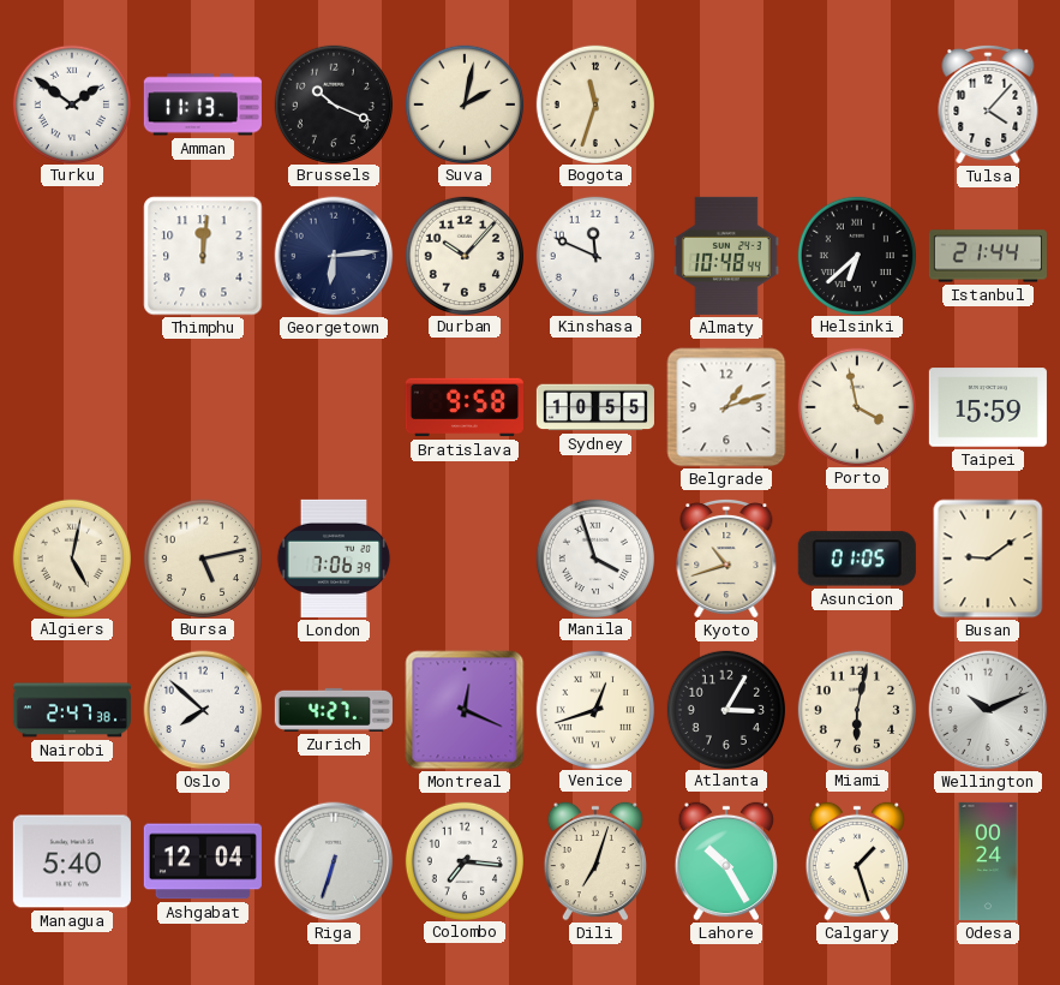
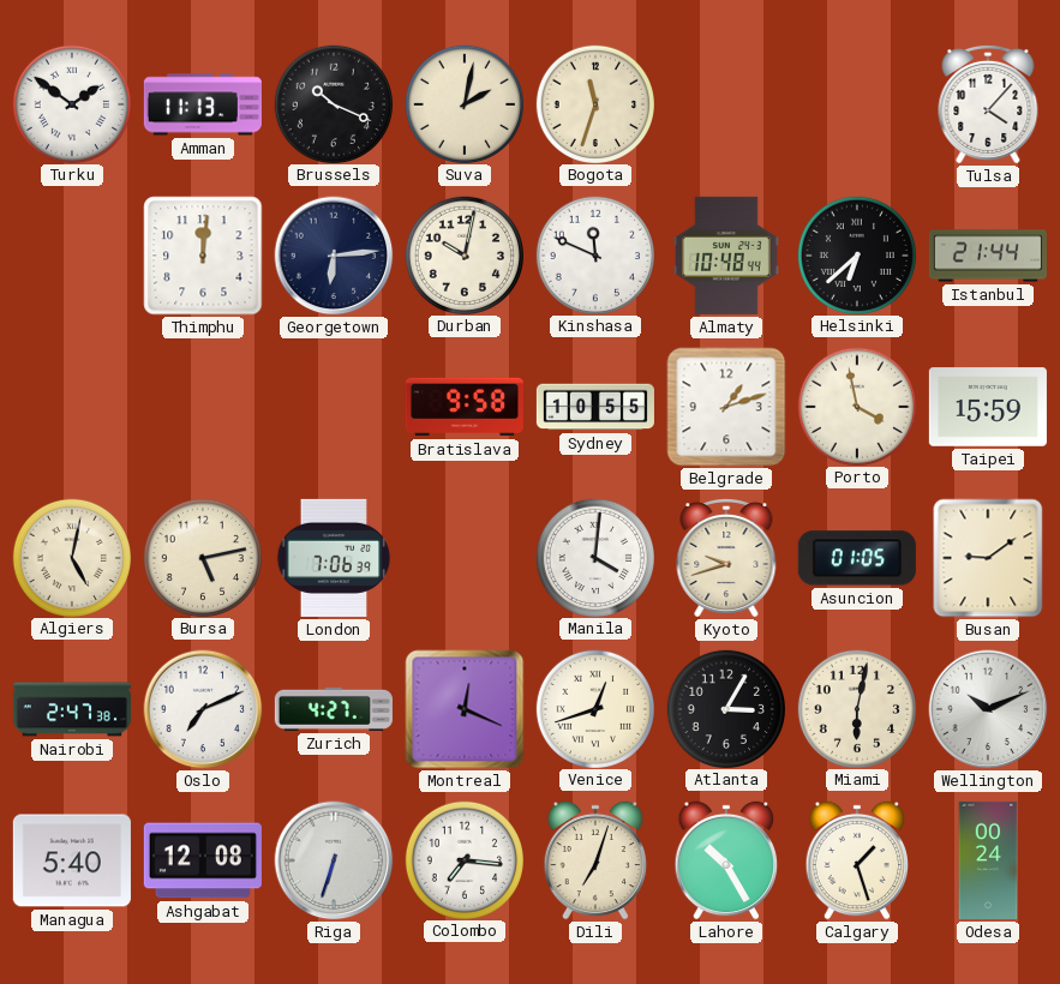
Durban: 10:07 -> 10:02 (463, 254)
Manila: 3:57 -> 4:01 (594, 557)
Kyoto: 10:42 -> 9:42 (726, 558)
Oslo: 7:52 -> 7:11 (203, 709)
Ashgabat: 12:04 -> 12:08 (203, 860)
